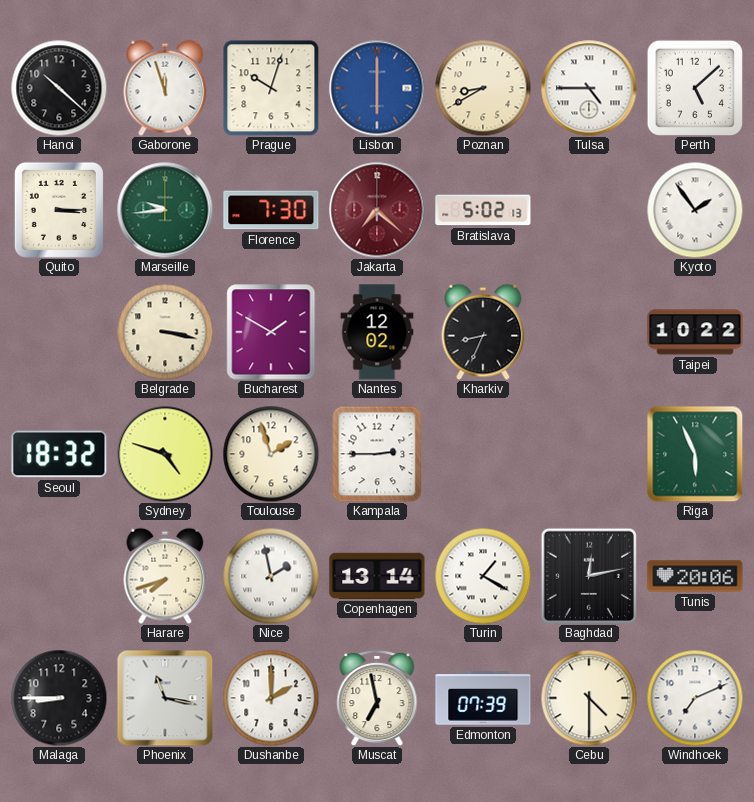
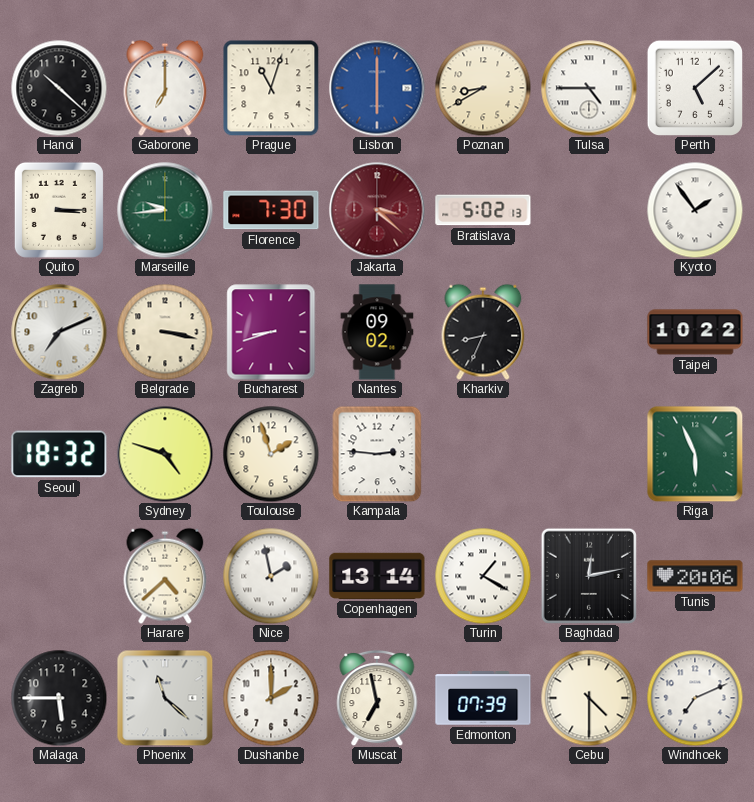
Gaborone: 11:57 -> 7:00 (165, 88)
Prague: 10:03 -> 11:03 (271, 88)
Jakarta: 7:22 -> 3:22 (377, 210)
Zagreb: none -> 7:11 (59, 332)
Bucharest: 1:50 -> 8:42 (271, 332)
Nantes: 12:02 -> 09:02 (377, 332)
Kampala: 2:45 -> 2:46 (377, 454)
Harare: 7:42 -> 4:38 (165, 576)
Malaga: 8:45 -> 5:45 (59, 698)
Phoenix: 11:17 -> 11:22 (165, 698)
